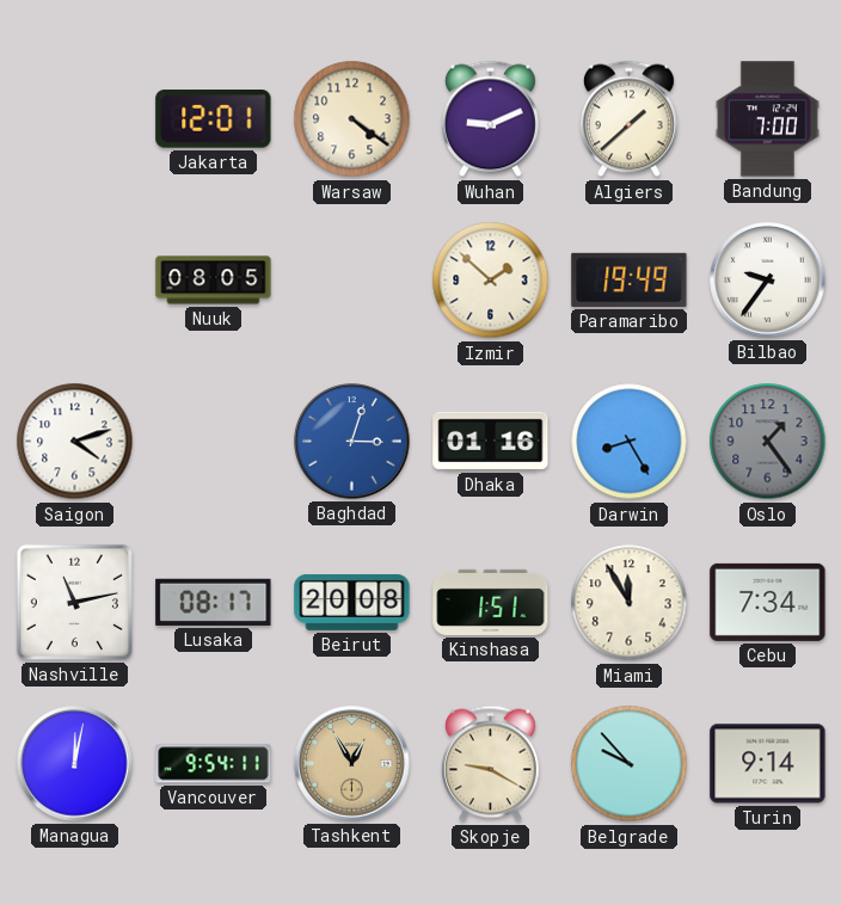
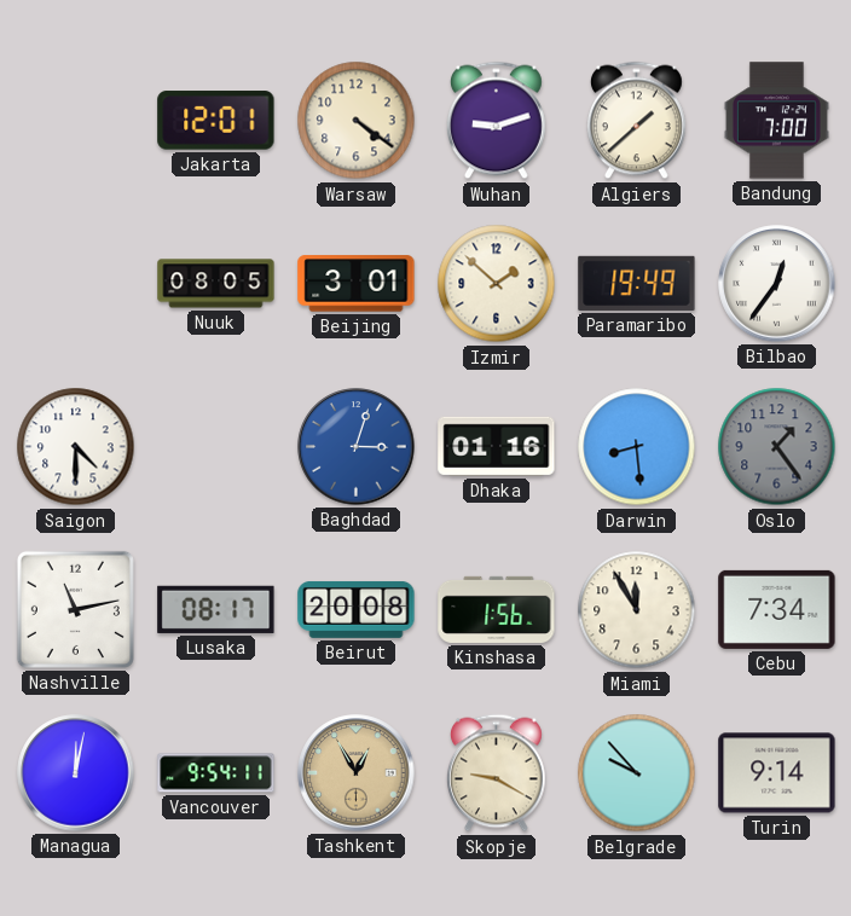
Wuhan: 9:11 -> 9:12 (496, 121)
Beijing: none -> 3:01 (357, 284)
Bilbao: 9:36 -> 12:36 (777, 284)
Saigon: 4:12 -> 4:30 (76, 447)
Darwin: 8:25 -> 8:29 (637, 447)
Kinshasa: 1:51 -> 1:56 (497, 609)
